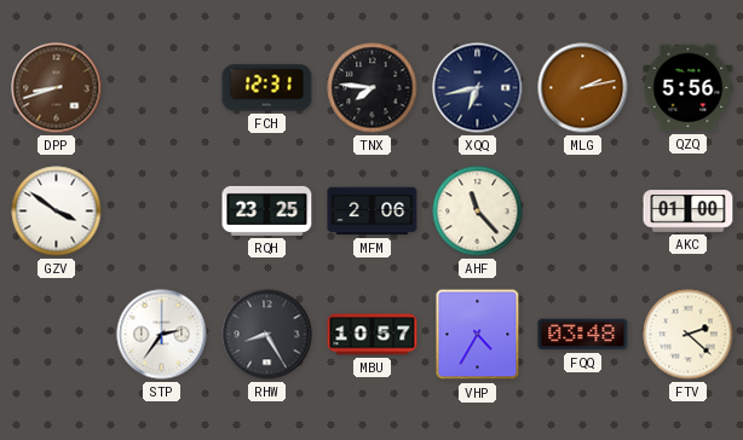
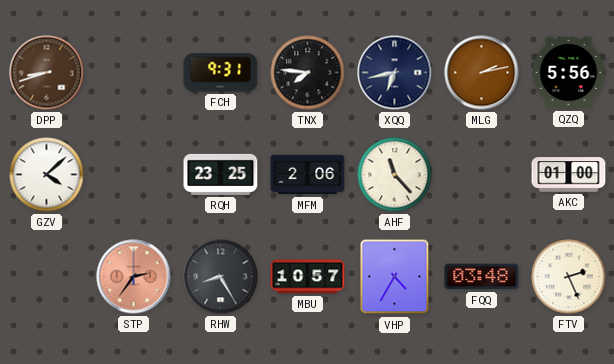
FCH: 12:31 -> 9:31 (221, 73)
GZV: 3:51 -> 4:08 (47, 175)
STP dial: white -> salmon (134, 277)
FTV: 2:22 -> 2:26 (569, 277)
